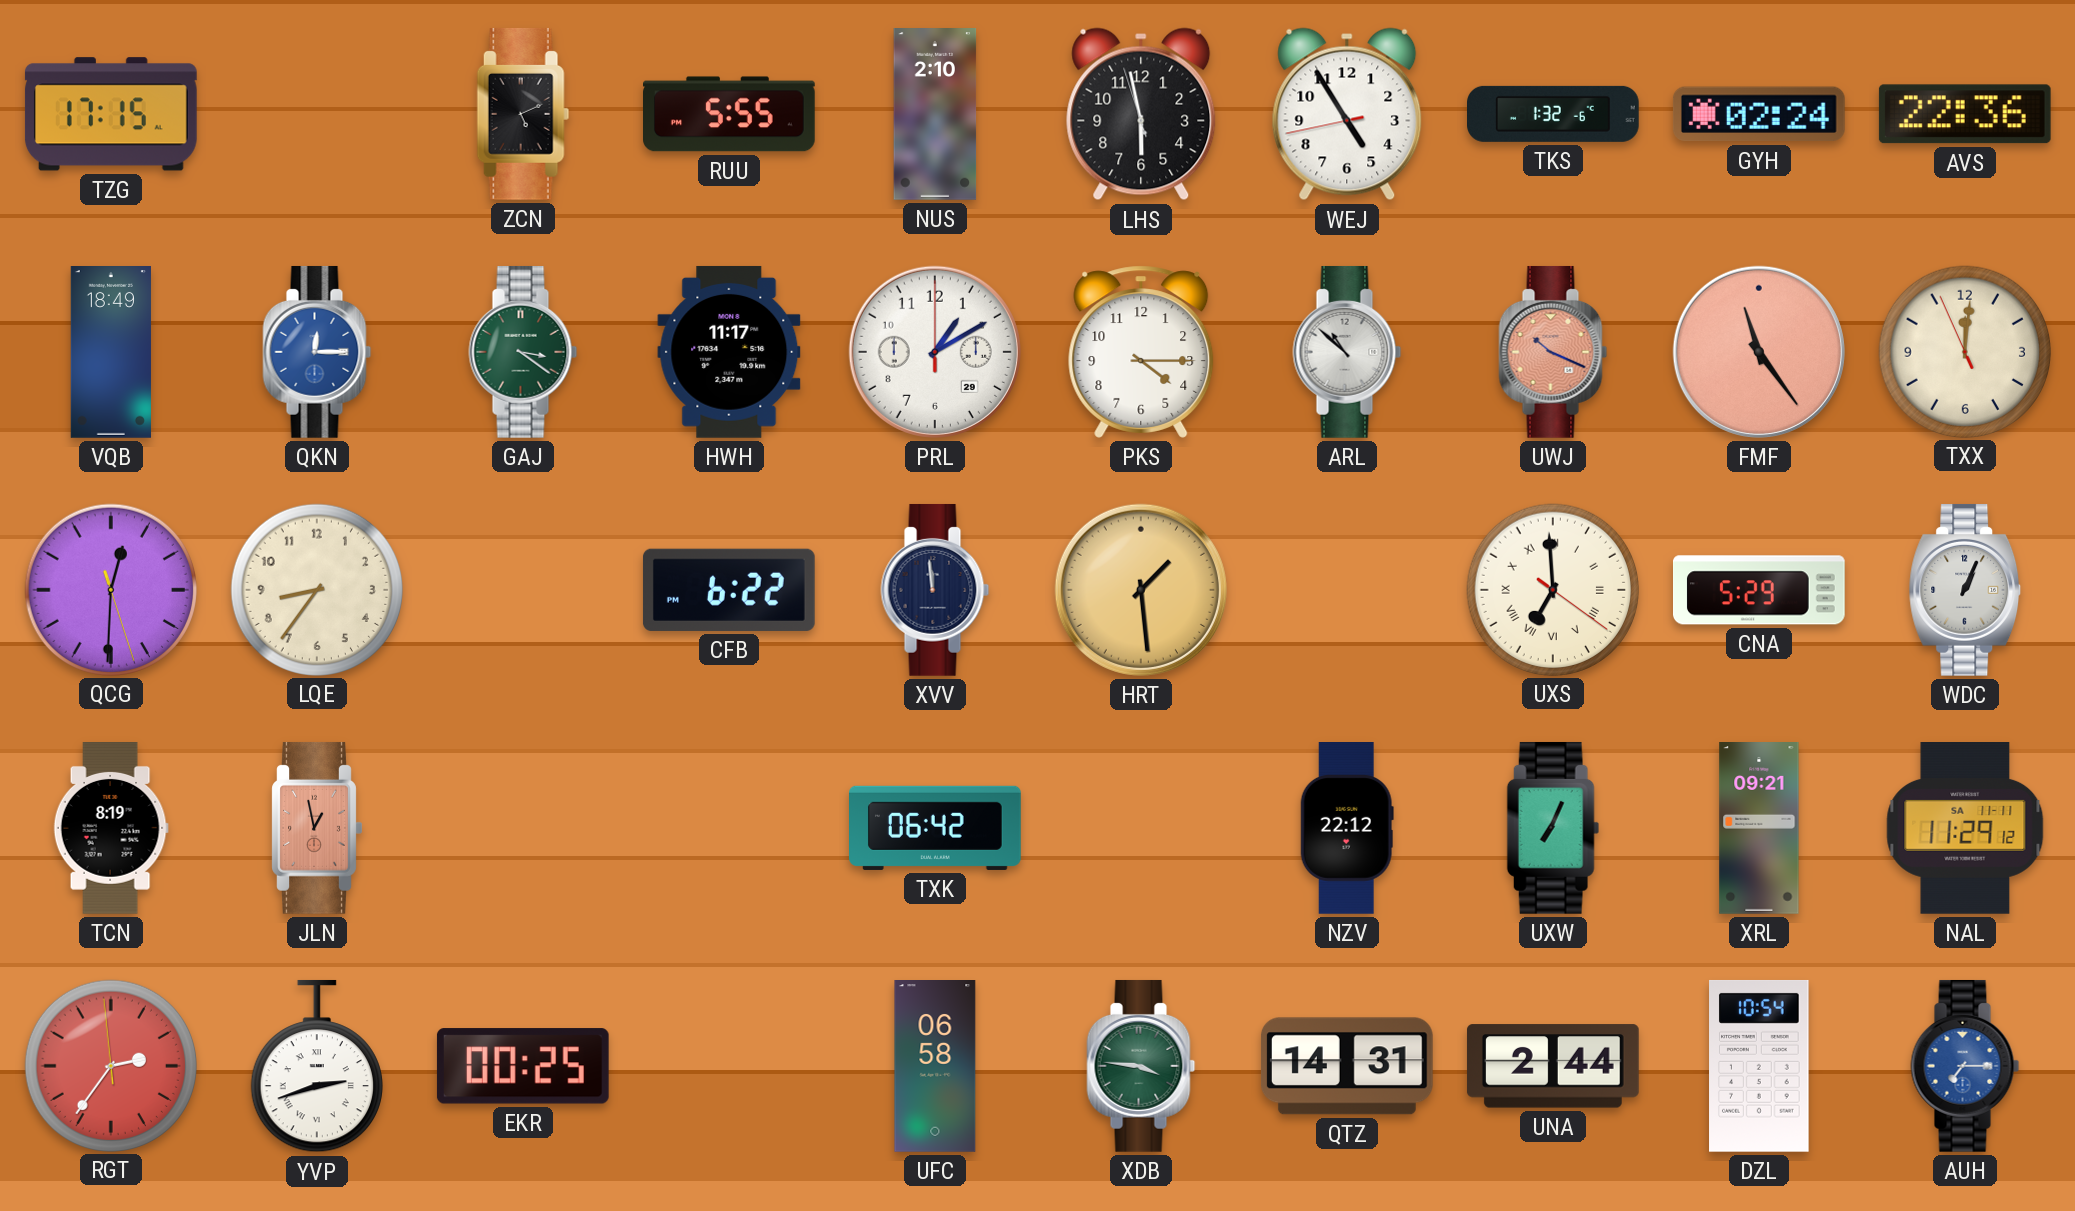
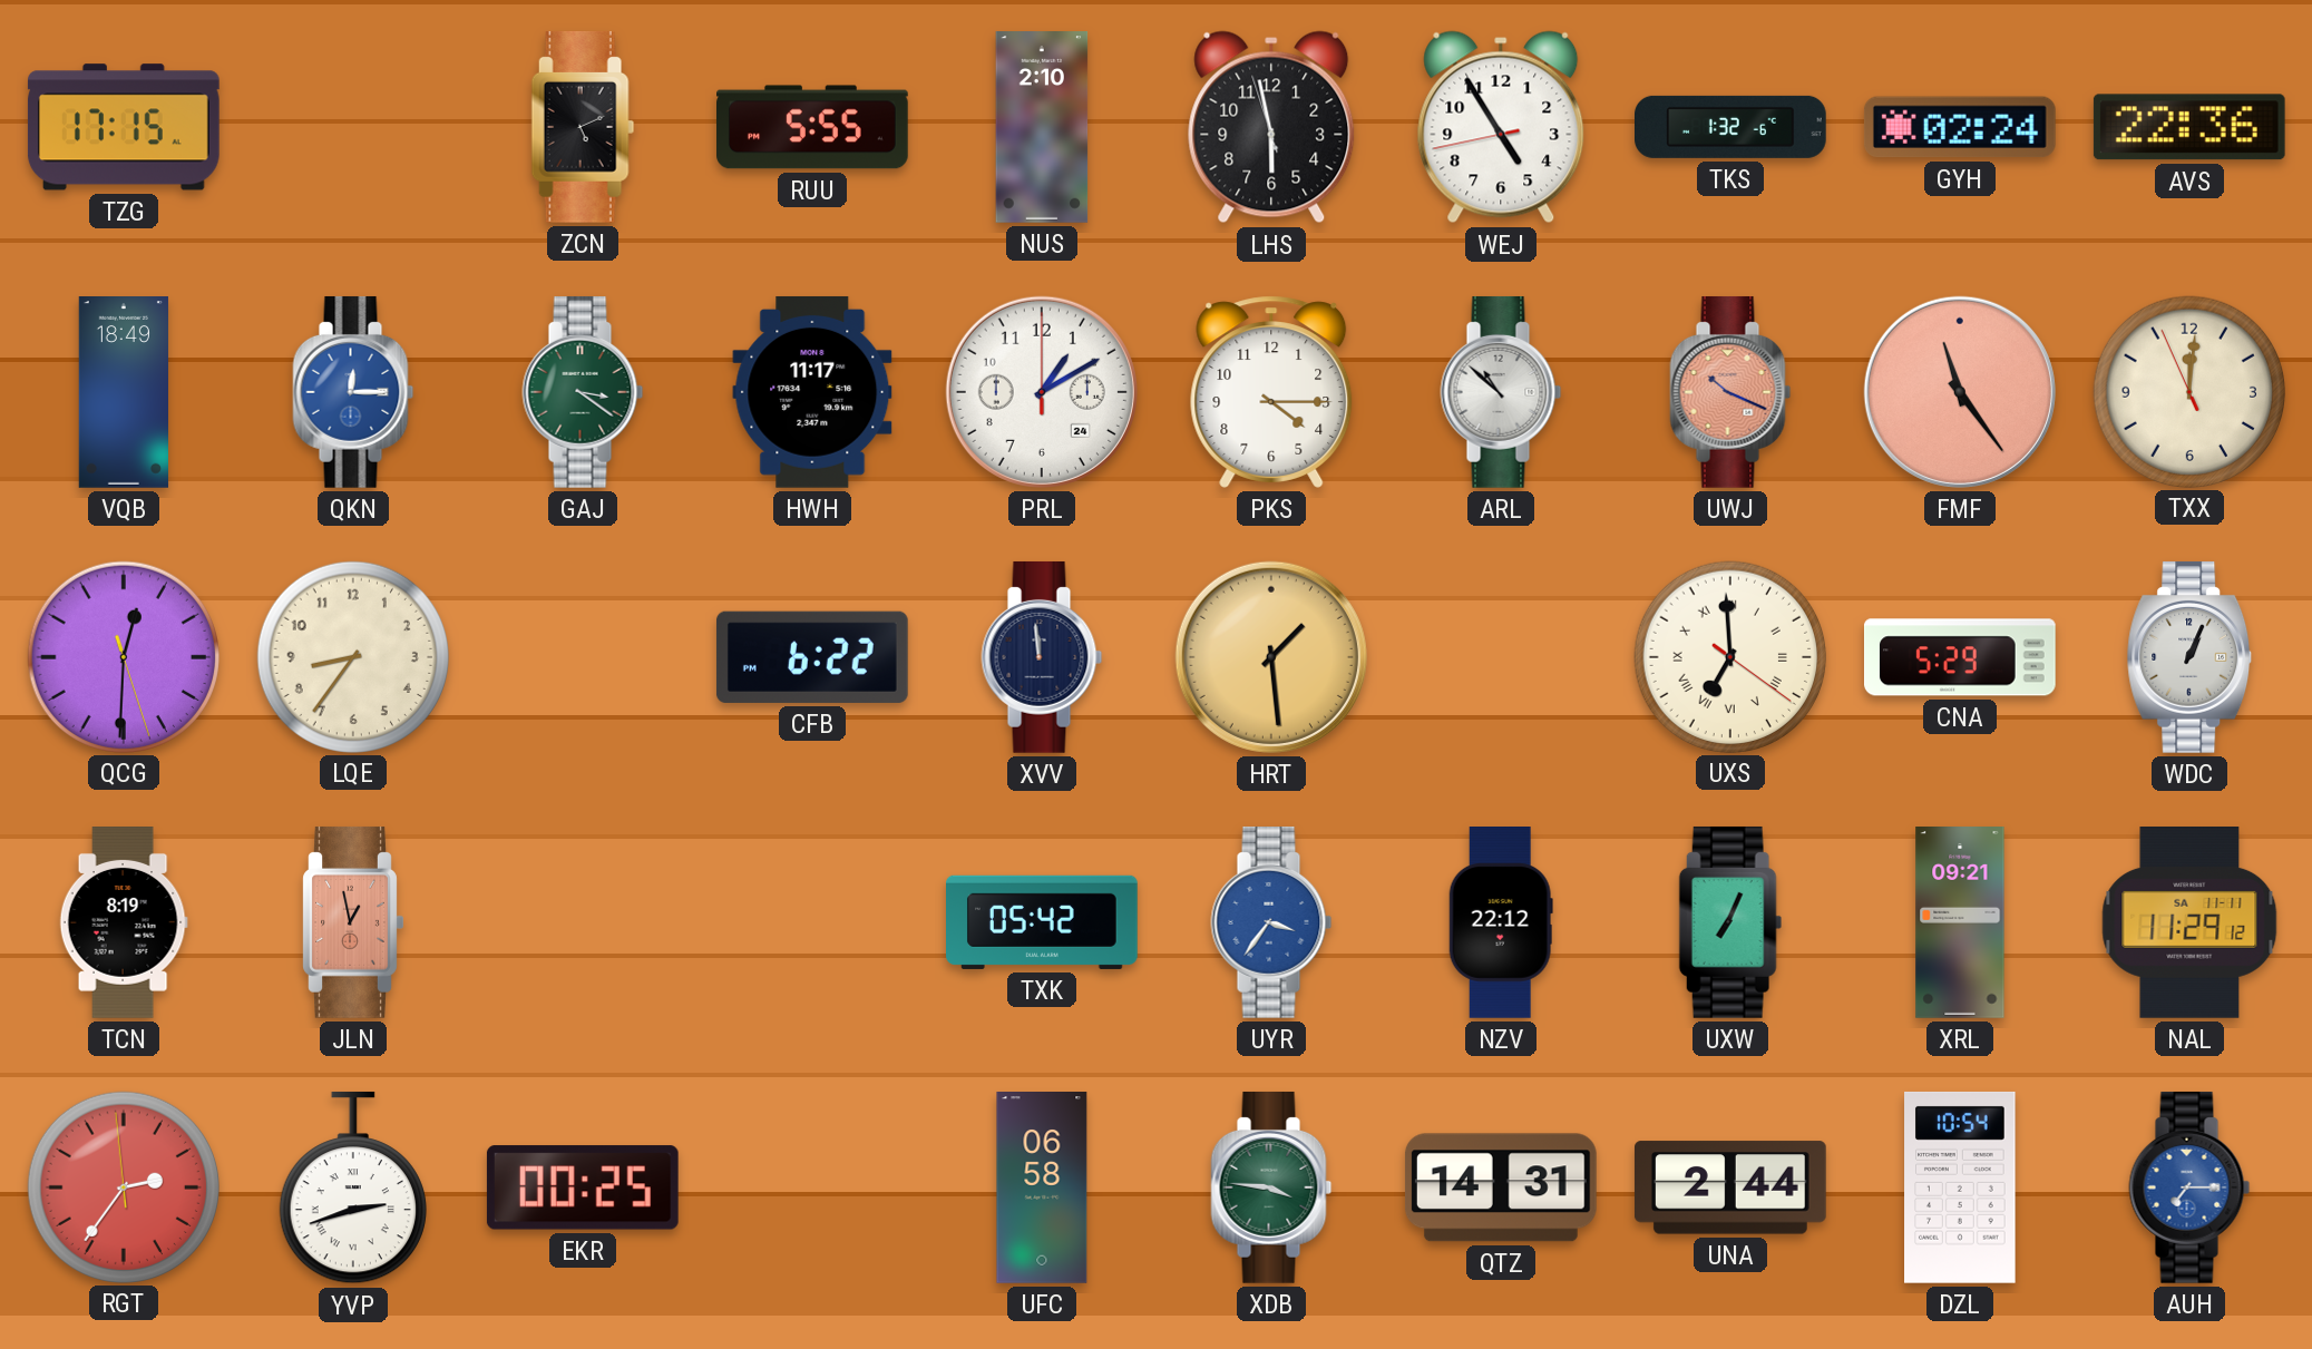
PRL date: 29 -> 24 (1042, 392)
TXK: 06:42 -> 05:42 (1043, 922)
UYR: none -> 3:36 (1271, 922)
